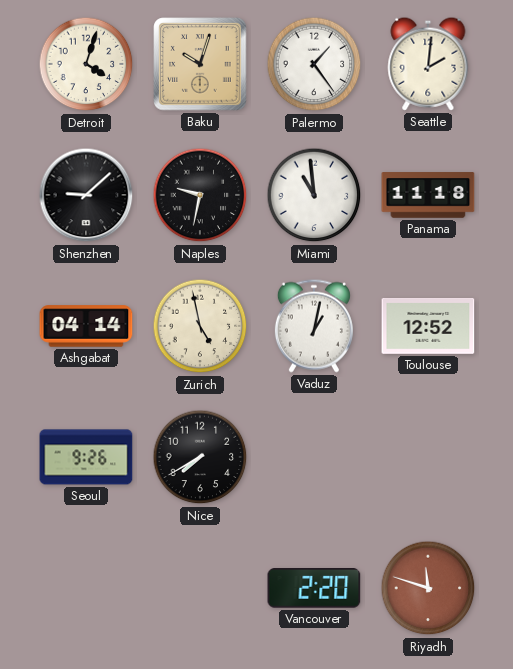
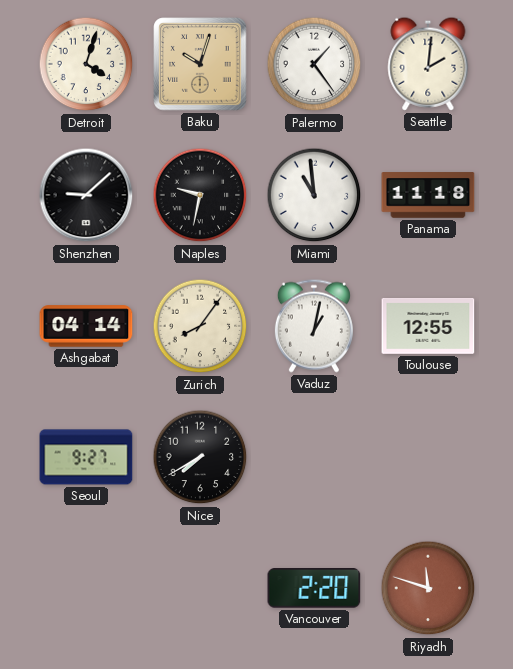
Zurich: 4:58 -> 8:06 (200, 326)
Toulouse: 12:52 -> 12:55 (428, 326)
Seoul: 9:26 -> 9:27 (86, 457)
